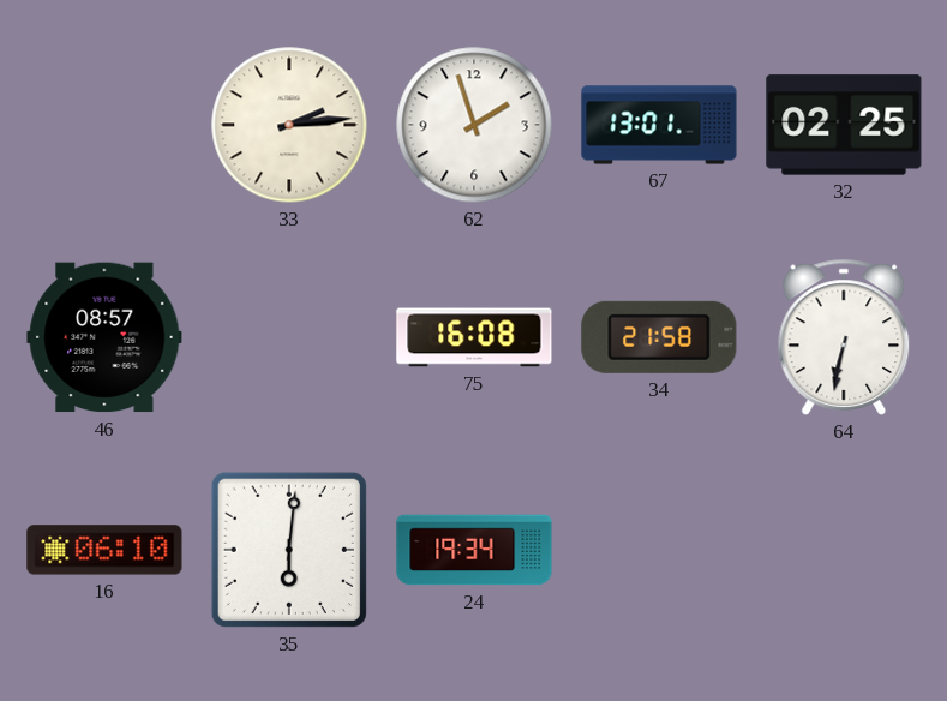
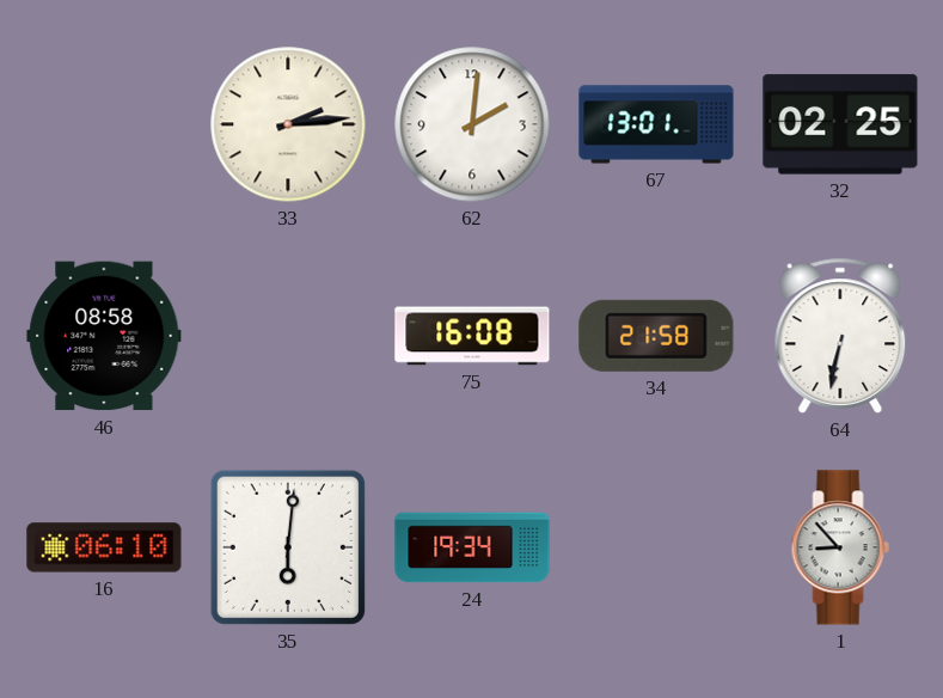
62: 1:57 -> 2:01 (472, 124)
46: 08:57 -> 08:58 (104, 336)
1: none -> 8:53 (840, 547)
